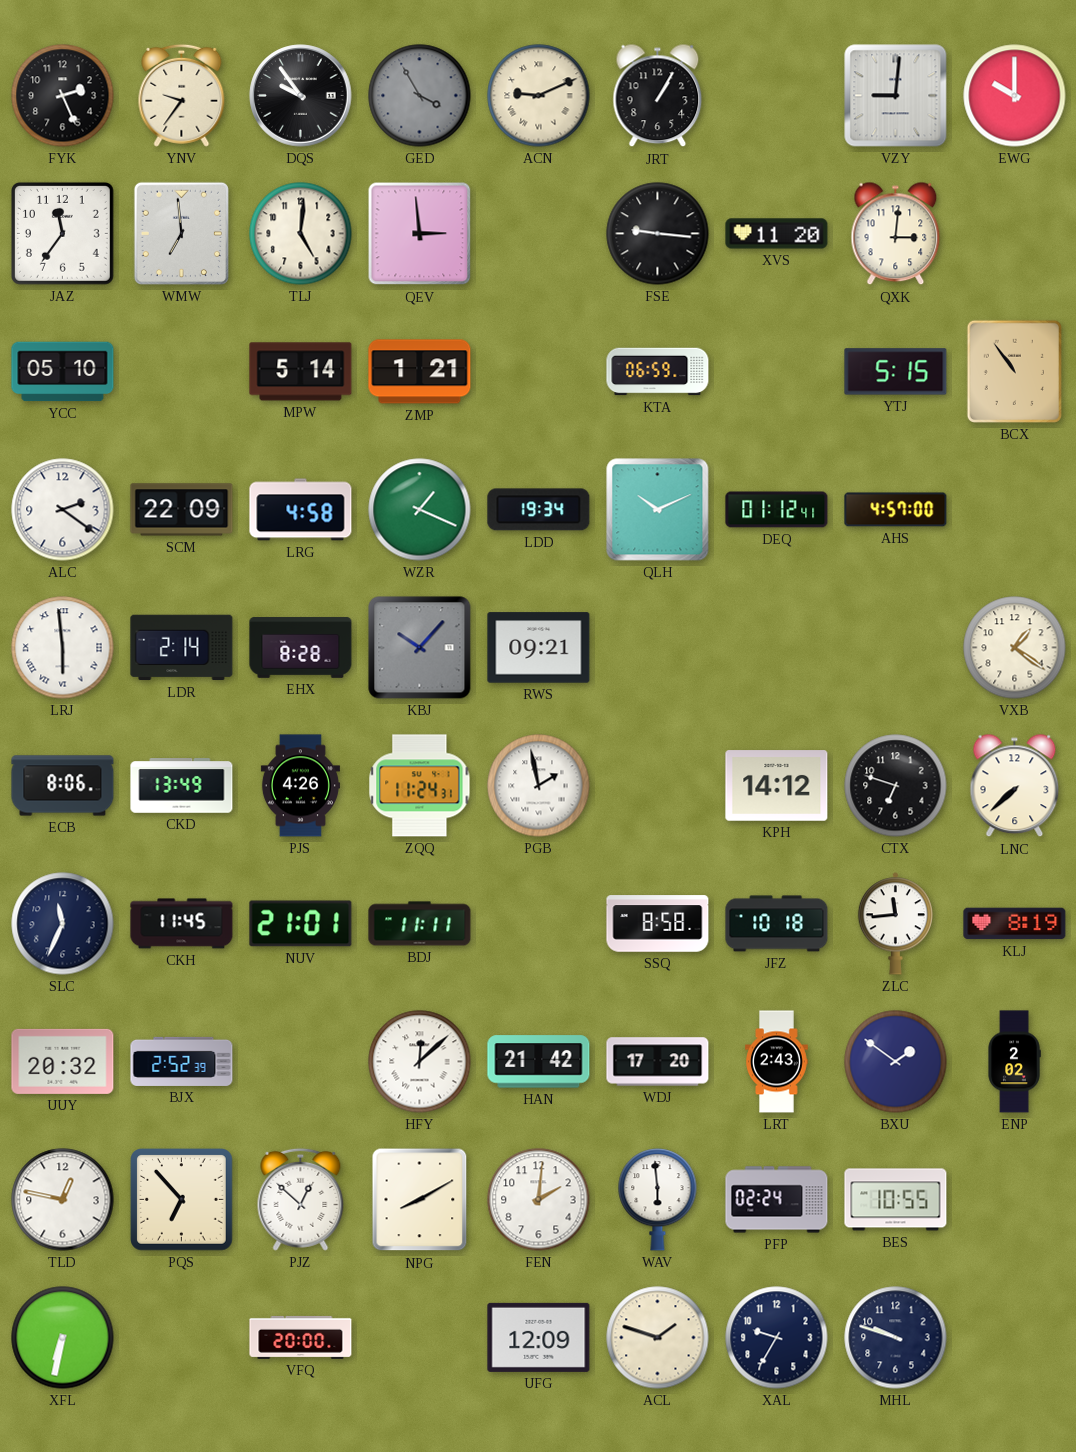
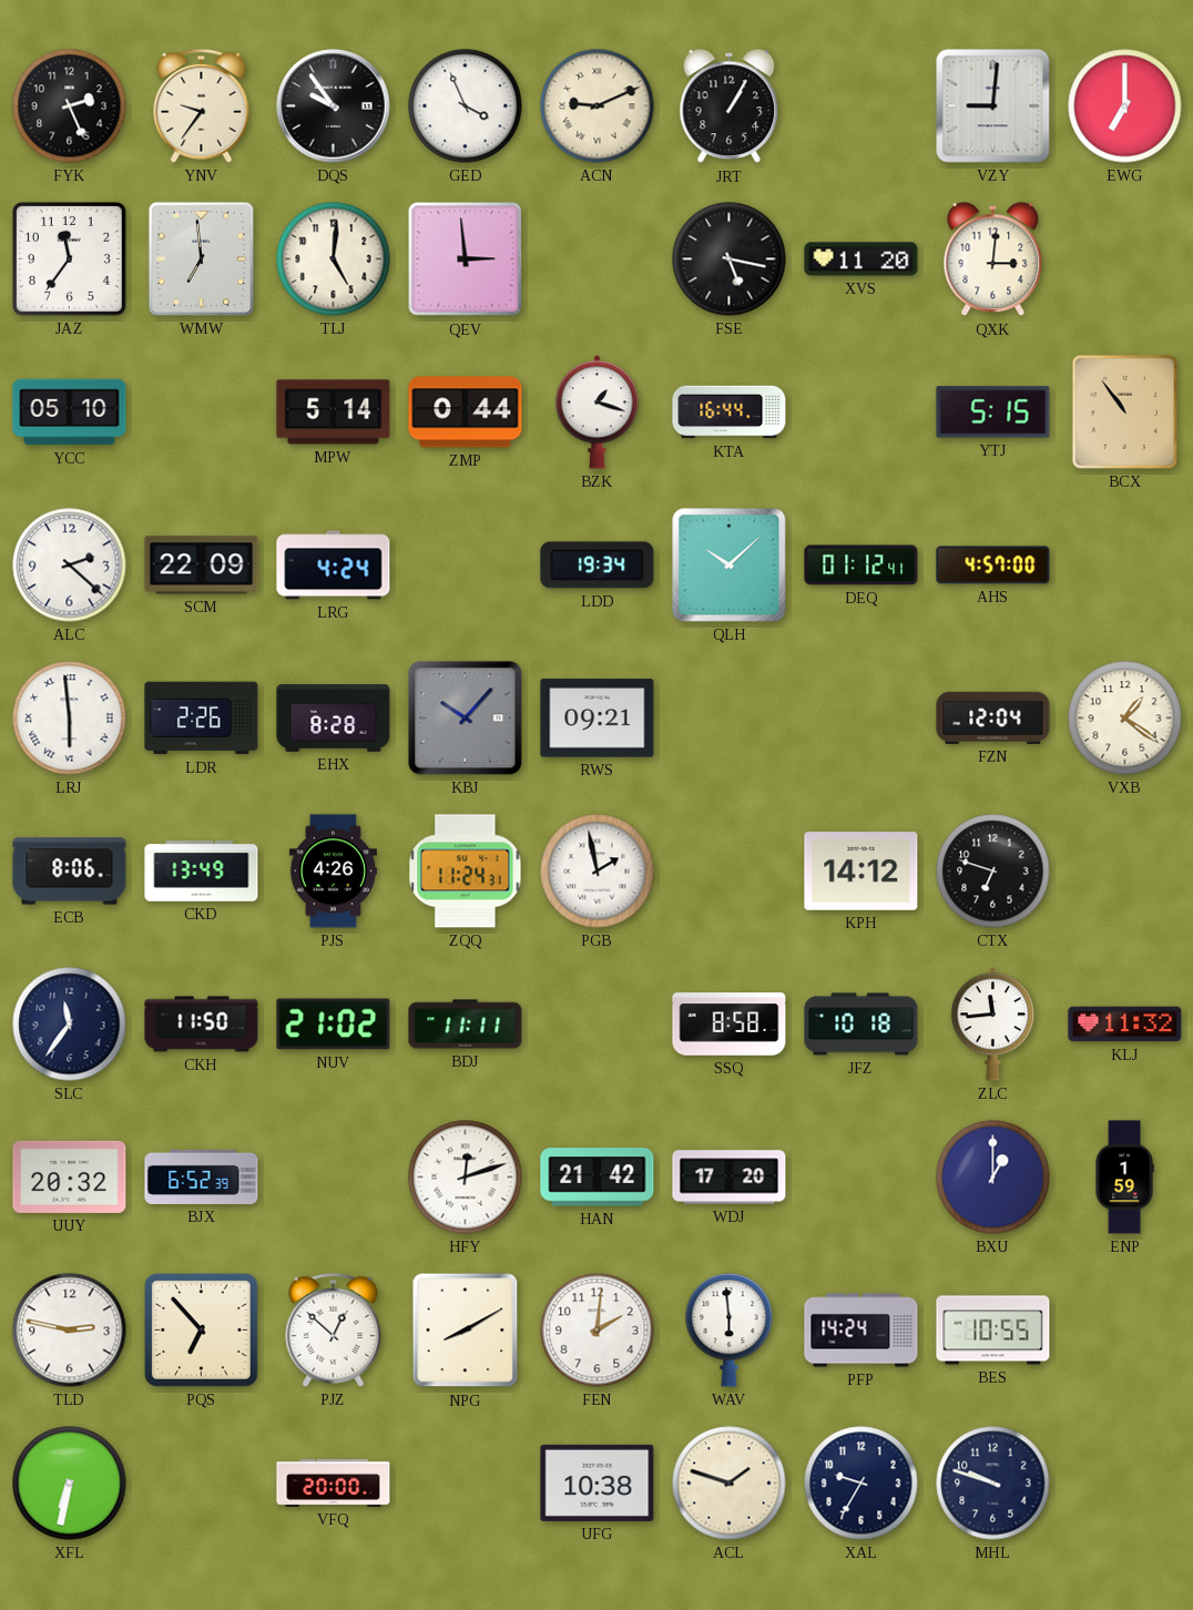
GED: 3:55 -> 3:56 (466, 106)
GED dial: grey -> white (466, 106)
EWG: 10:00 -> 7:00 (1125, 106)
FSE: 9:16 -> 5:17 (730, 259)
ZMP: 1:21 -> 0:44 (466, 412)
BZK: none -> 1:18 (596, 412)
KTA: 06:59 -> 16:44 (730, 412)
ALC: 2:21 -> 2:22 (70, 565)
LRG: 4:58 -> 4:24 (334, 565)
WZR: 1:19 -> none (420, 510)
QLH: 10:11 -> 10:08 (730, 565)
LDR: 2:14 -> 2:26 (202, 719)
FZN: none -> 12:04 (993, 717)
LNC: 7:38 -> none (1015, 786)
SLC: 11:34 -> 11:36 (70, 1025)
CKH: 11:45 -> 11:50 (202, 1025)
NUV: 21:01 -> 21:02 (334, 1025)
KLJ: 8:19 -> 11:32 (1125, 1025)
BJX: 2:52 -> 6:52 (202, 1176)
HFY: 12:08 -> 12:12 (466, 1178)
LRT: 2:43 -> none (777, 1062)
BXU: 1:51 -> 1:00 (993, 1178)
ENP: 2:02 -> 1:59 (1124, 1178)
TLD: 12:47 -> 2:47 (70, 1331)
PFP: 02:24 -> 14:24 (861, 1331)
UFG: 12:09 -> 10:38 (598, 1482)
